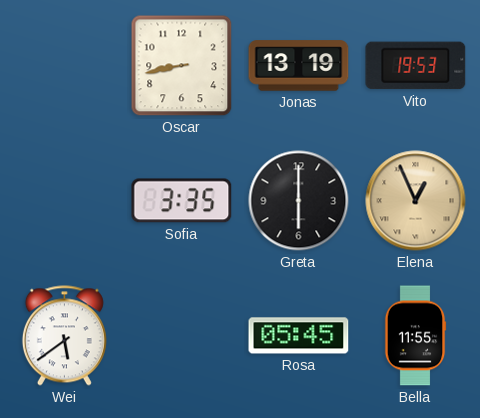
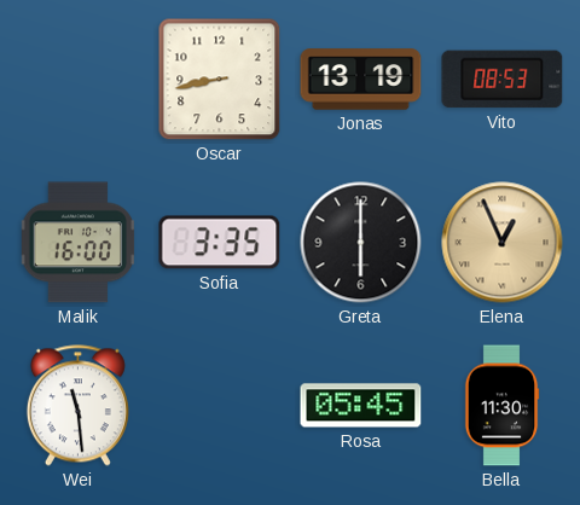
Vito: 19:53 -> 08:53 (503, 80)
Malik: none -> 16:00 (79, 243)
Wei: 5:39 -> 11:29 (77, 406)
Bella: 11:55 -> 11:30 (501, 406)
